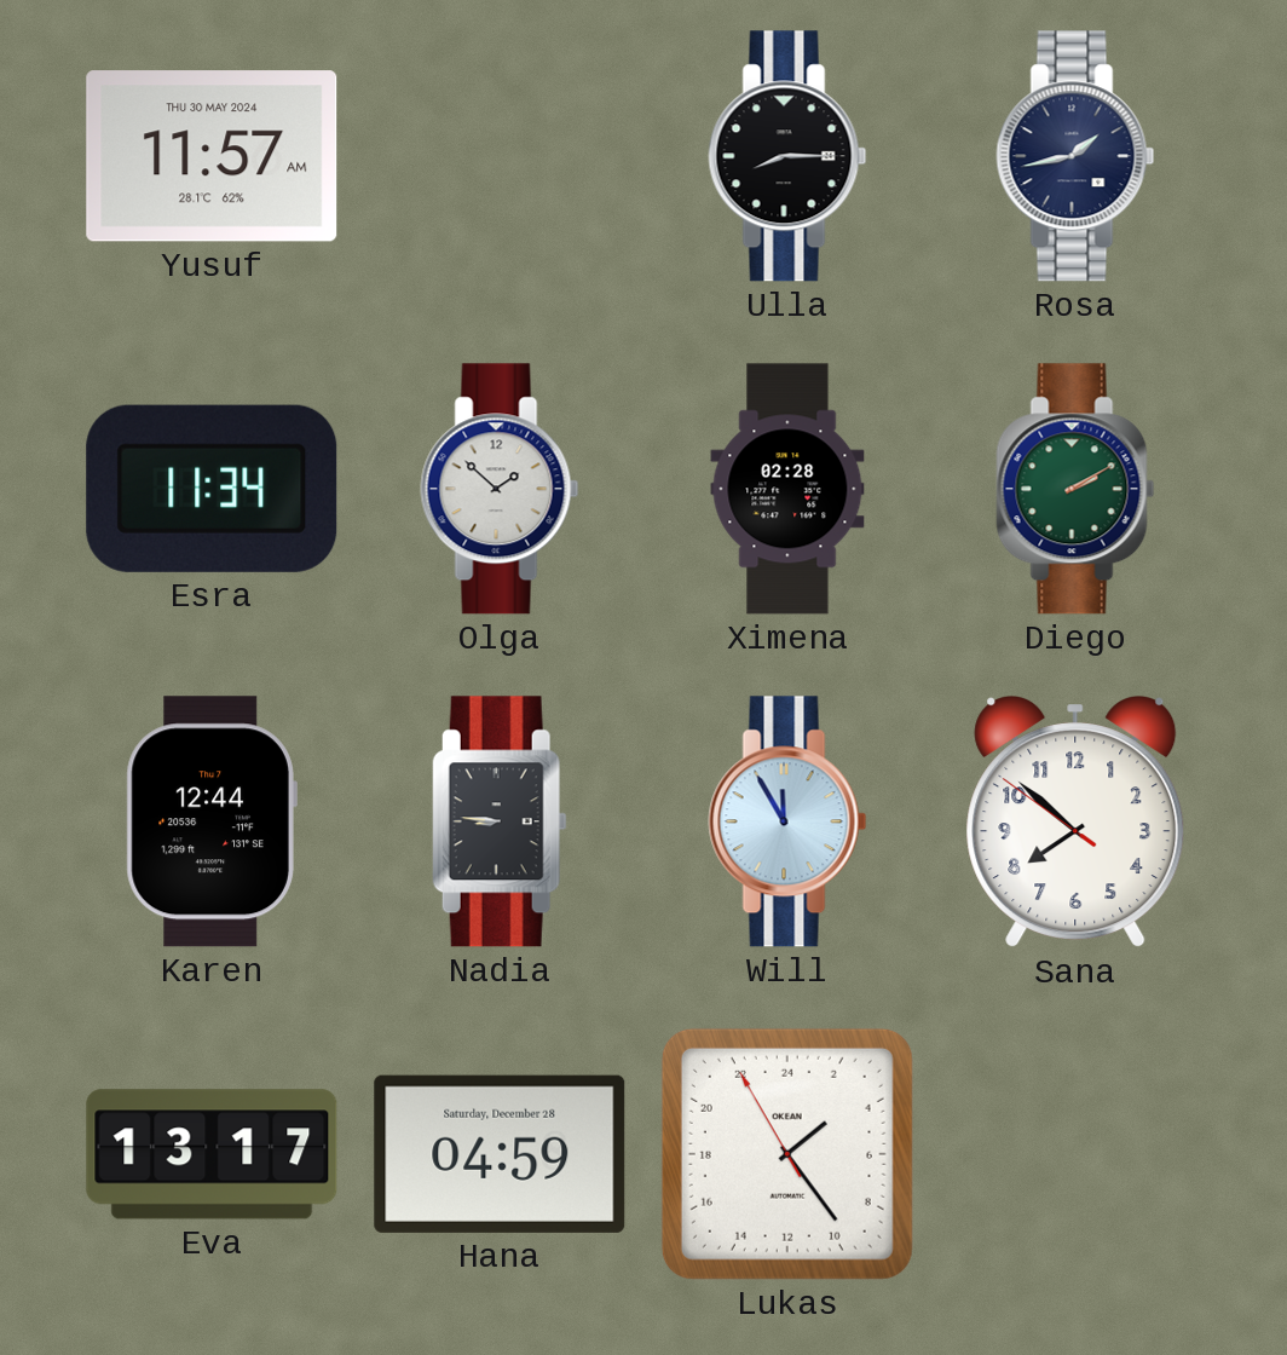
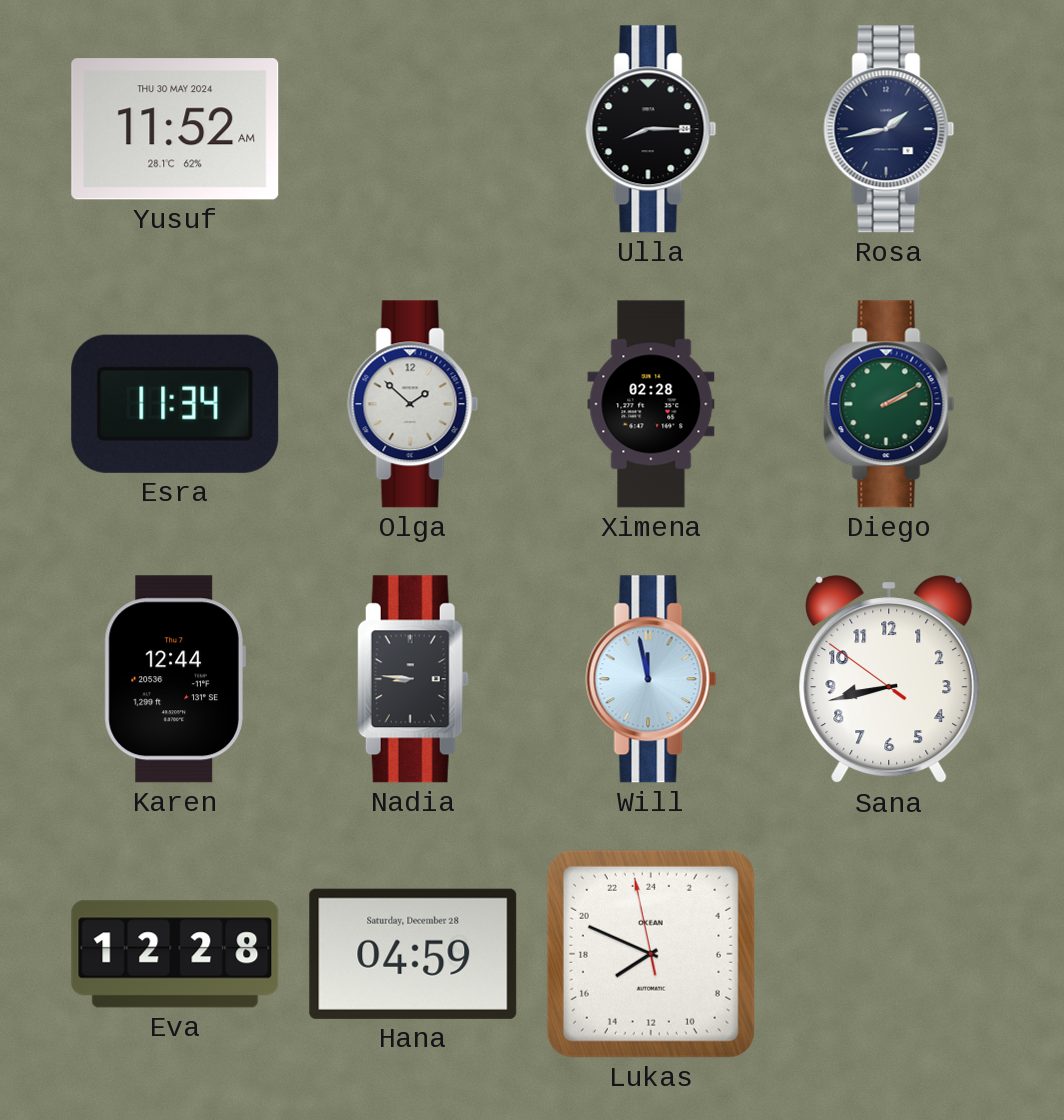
Yusuf: 11:57 -> 11:52 (175, 129)
Will: 11:55 -> 11:58 (651, 679)
Sana: 7:51 -> 8:42 (889, 680)
Eva: 13:17 -> 12:28 (175, 954)
Lukas: 3:23 -> 15:48 (651, 954)
